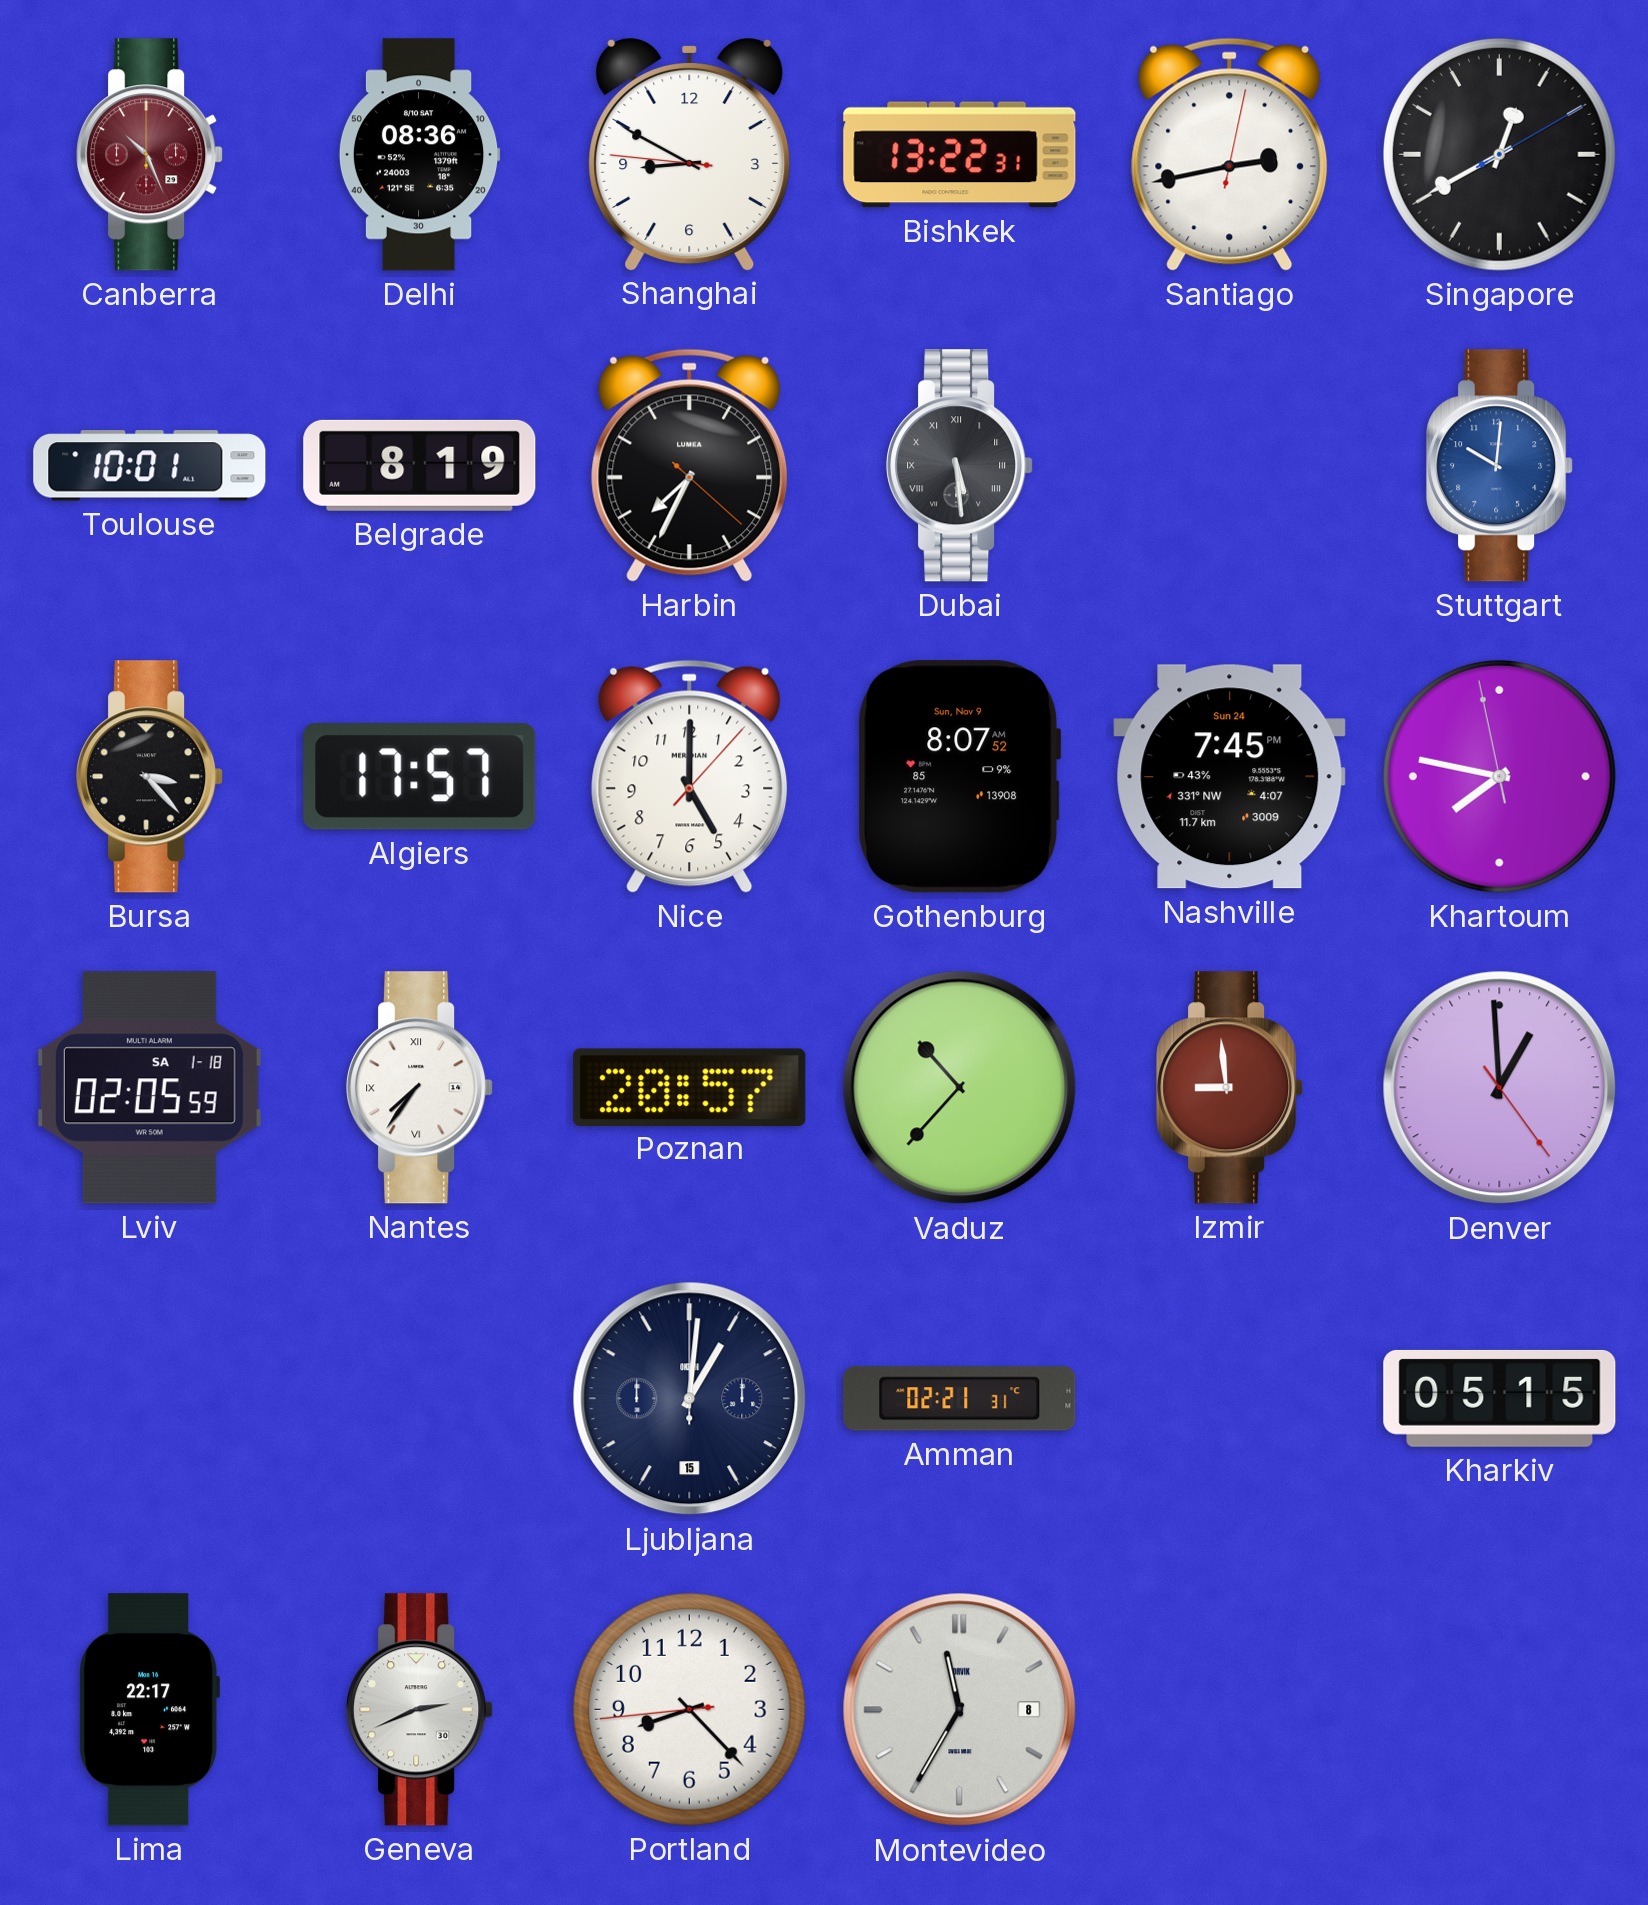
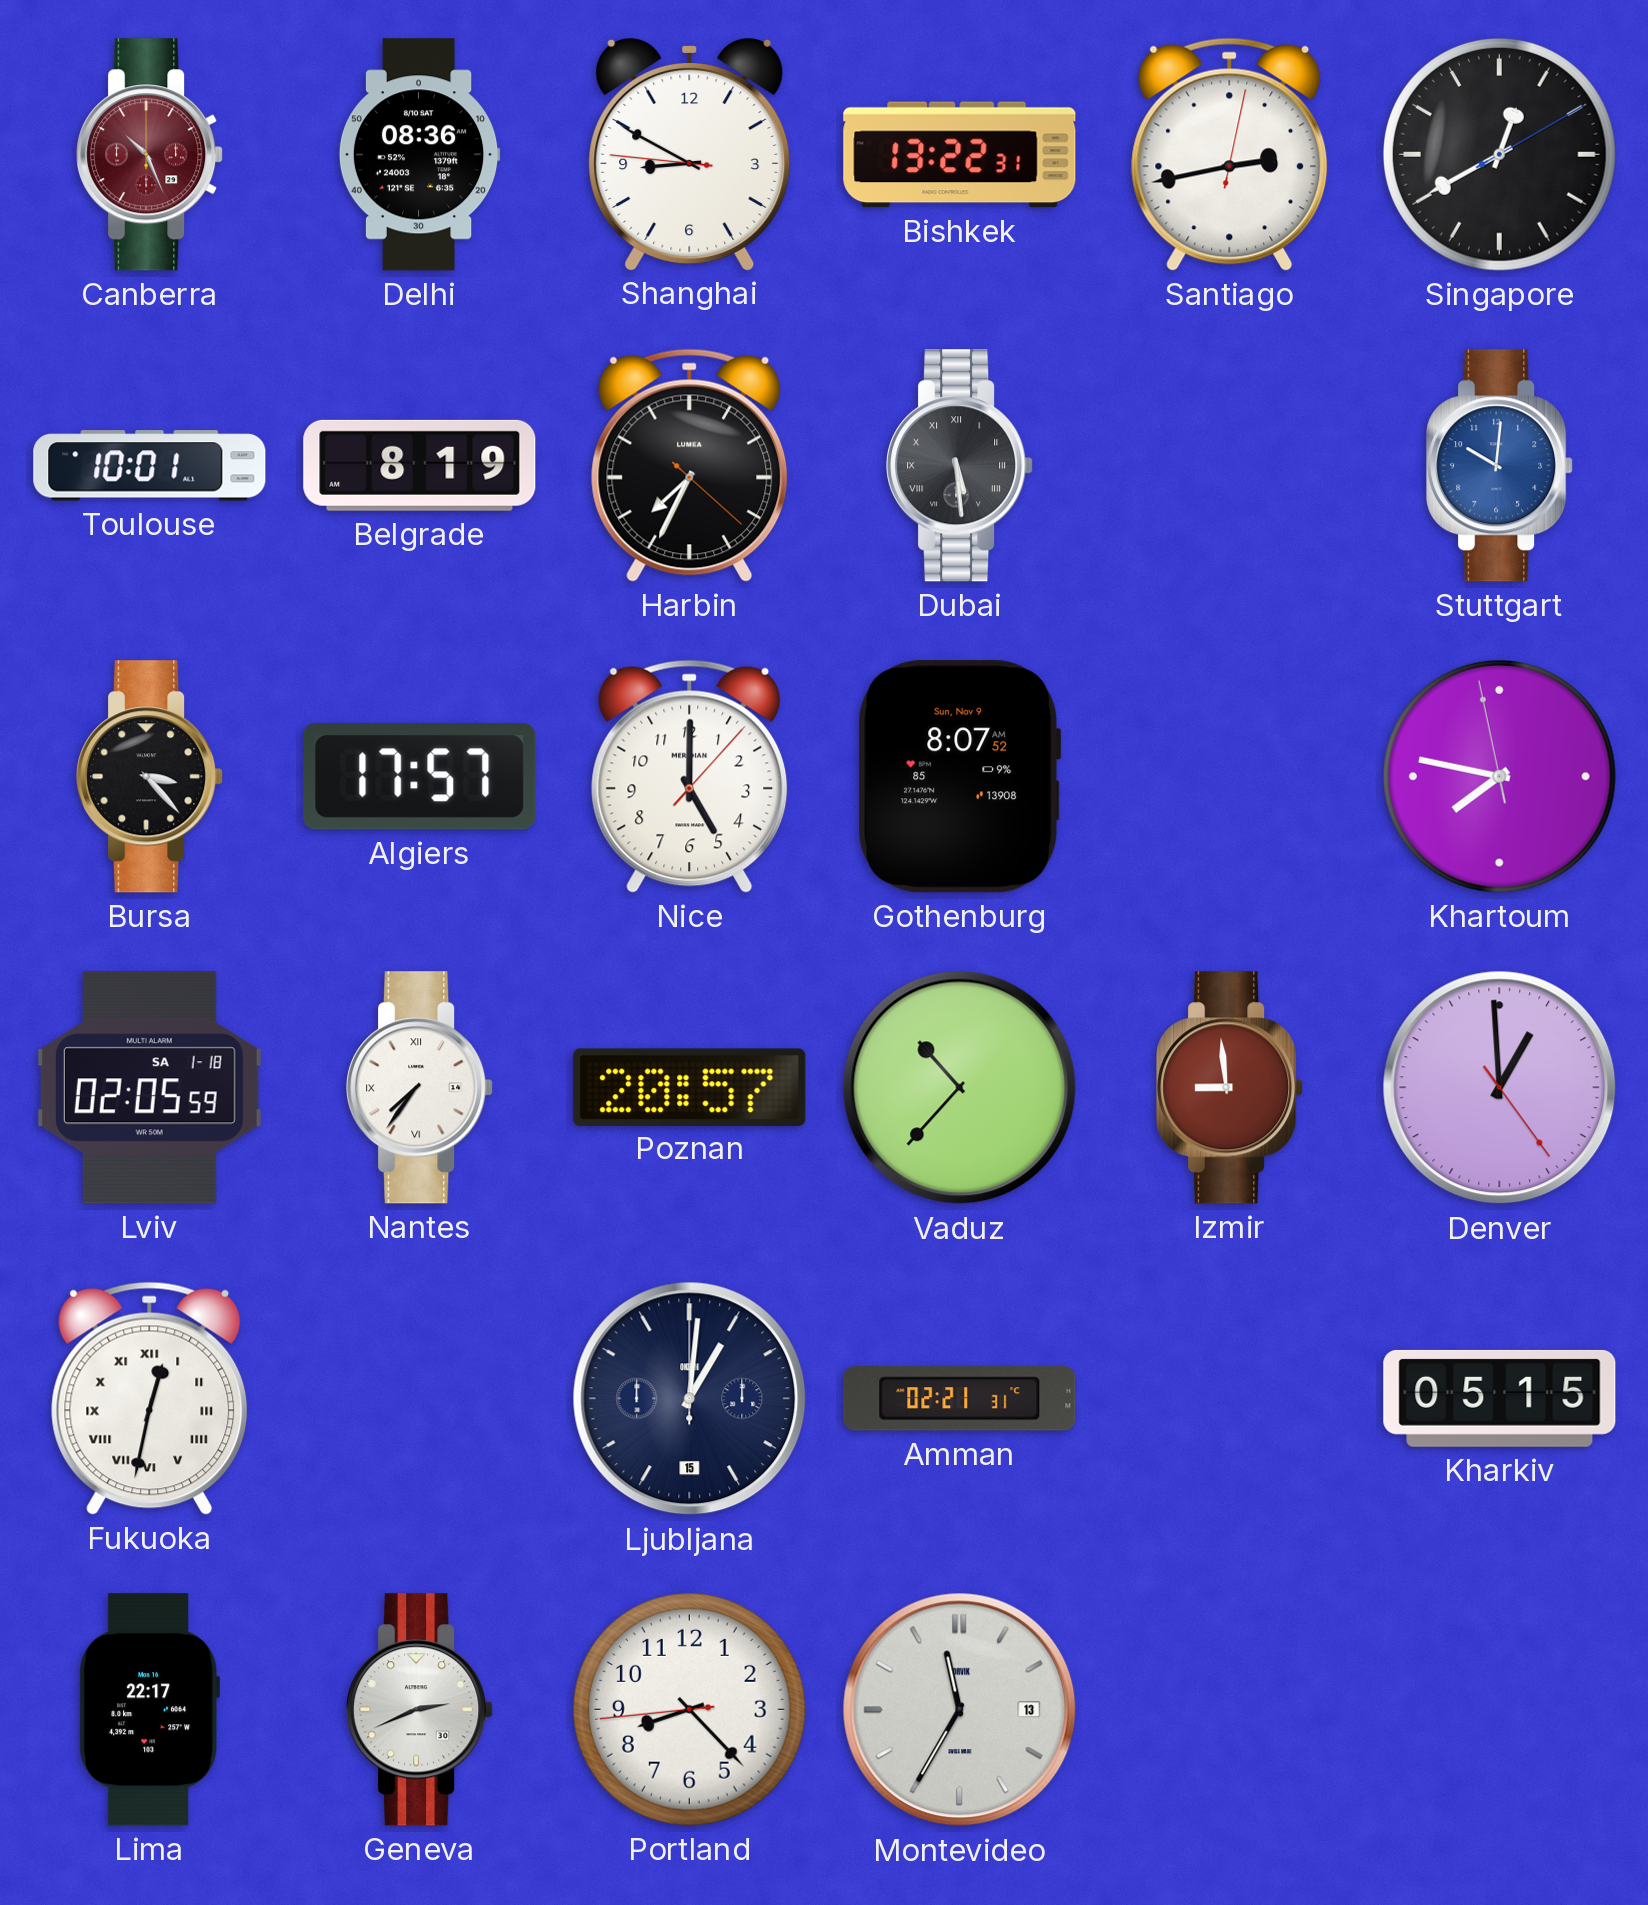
Nashville: 7:45 -> none (1230, 777)
Fukuoka: none -> 12:32 (150, 1398)
Montevideo date: 8 -> 13 (960, 1710)
